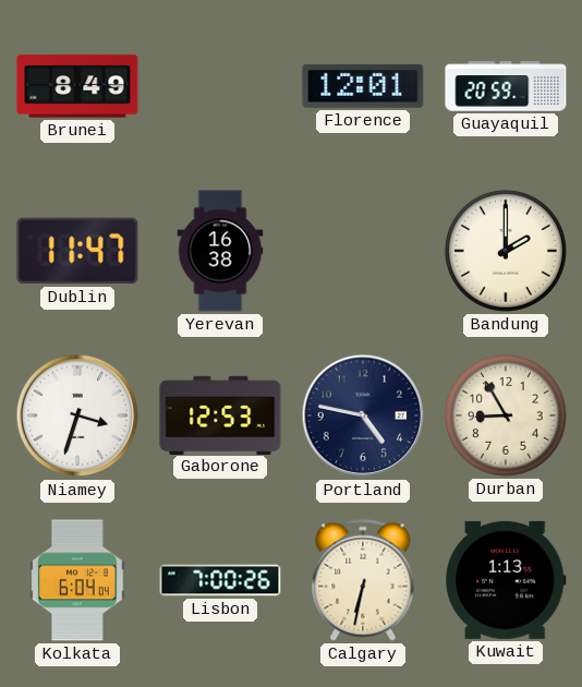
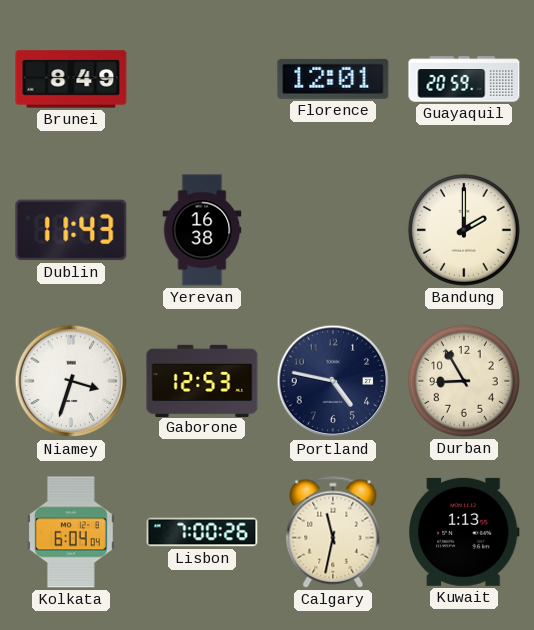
Dublin: 11:47 -> 11:43 (71, 230)
Calgary: 6:32 -> 11:32 (333, 532)
